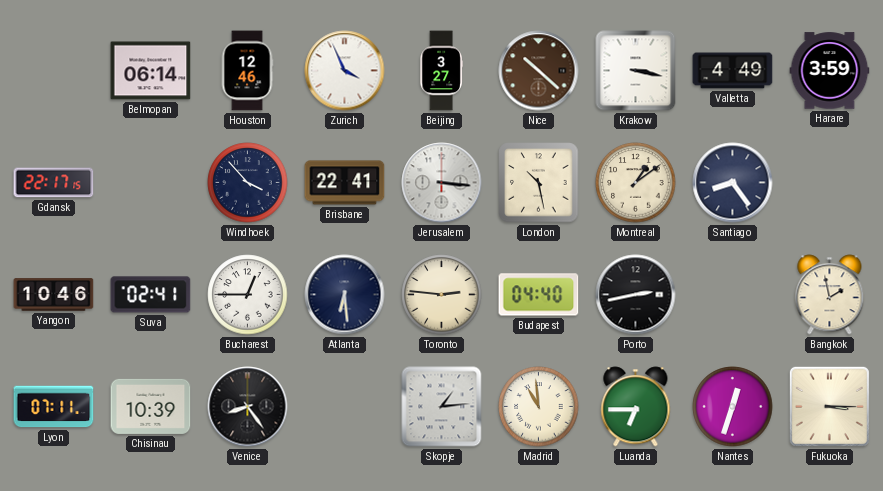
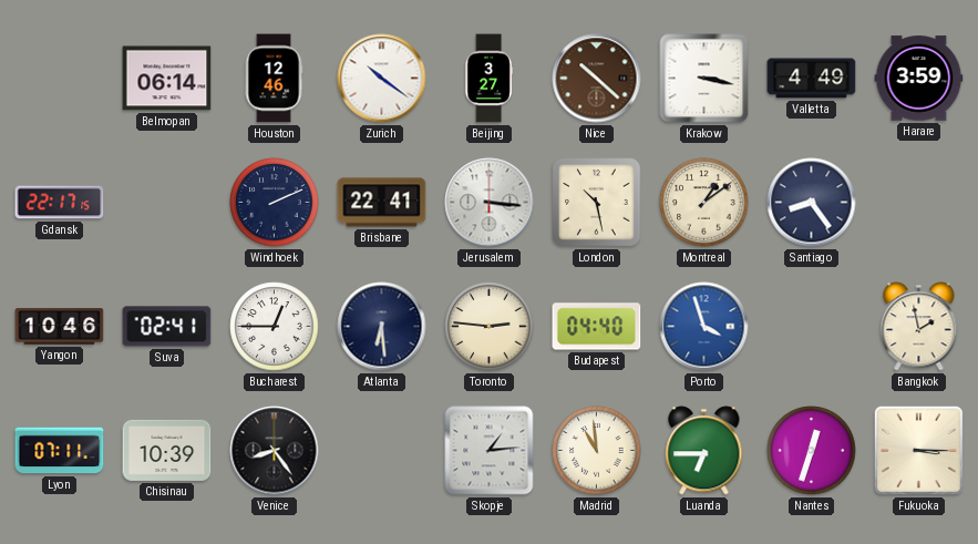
Zurich: 3:56 -> 10:21 (382, 79)
Windhoek: 3:53 -> 2:11 (275, 203)
Porto: 2:43 -> 3:57 (704, 327)
Porto dial: black -> blue (704, 327)
